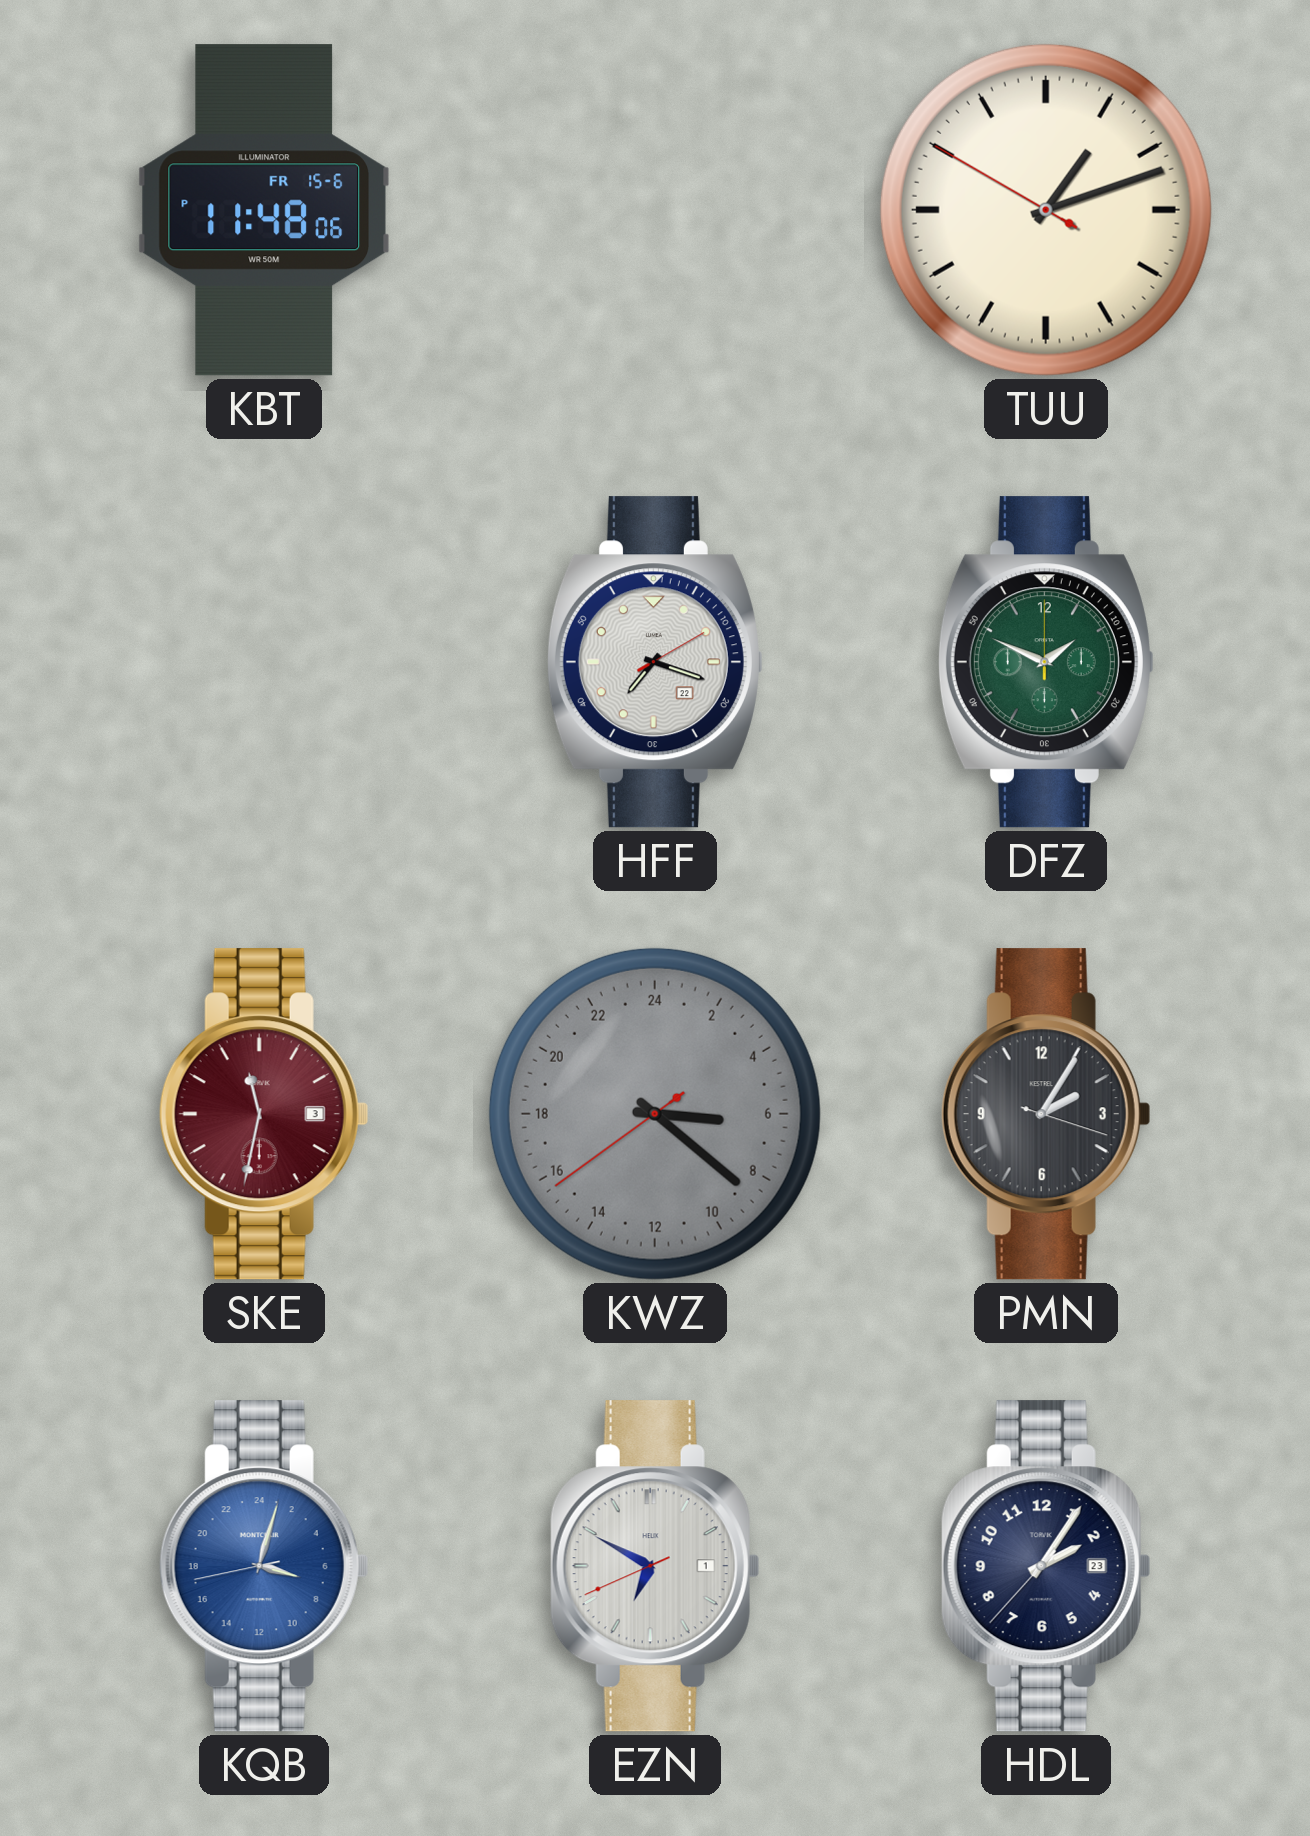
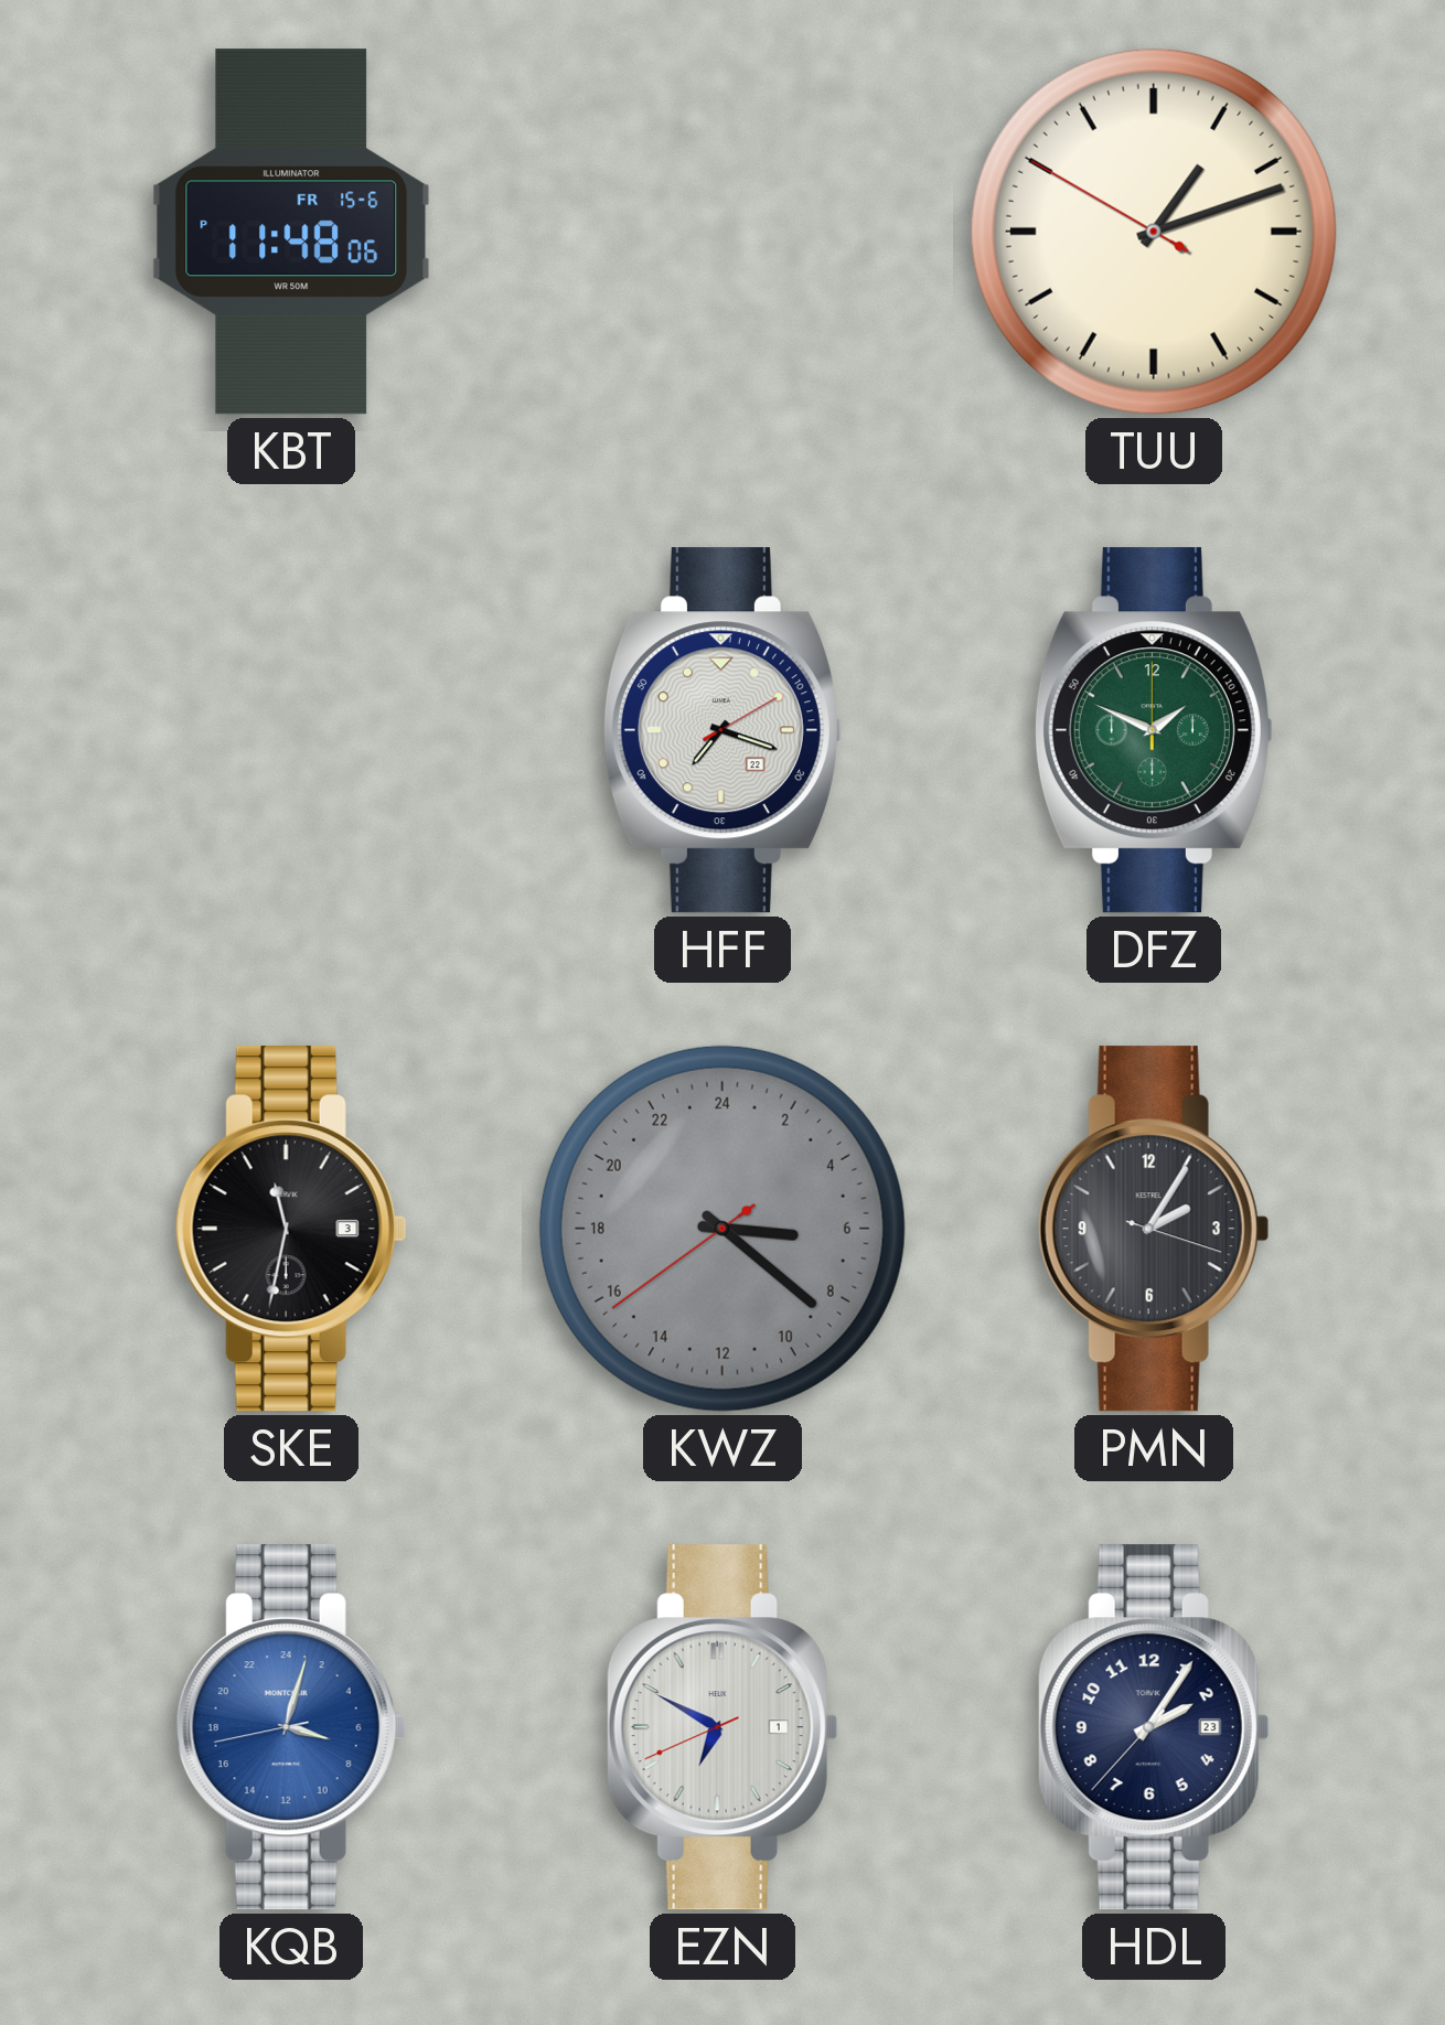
SKE dial: burgundy -> black (291, 1229)
